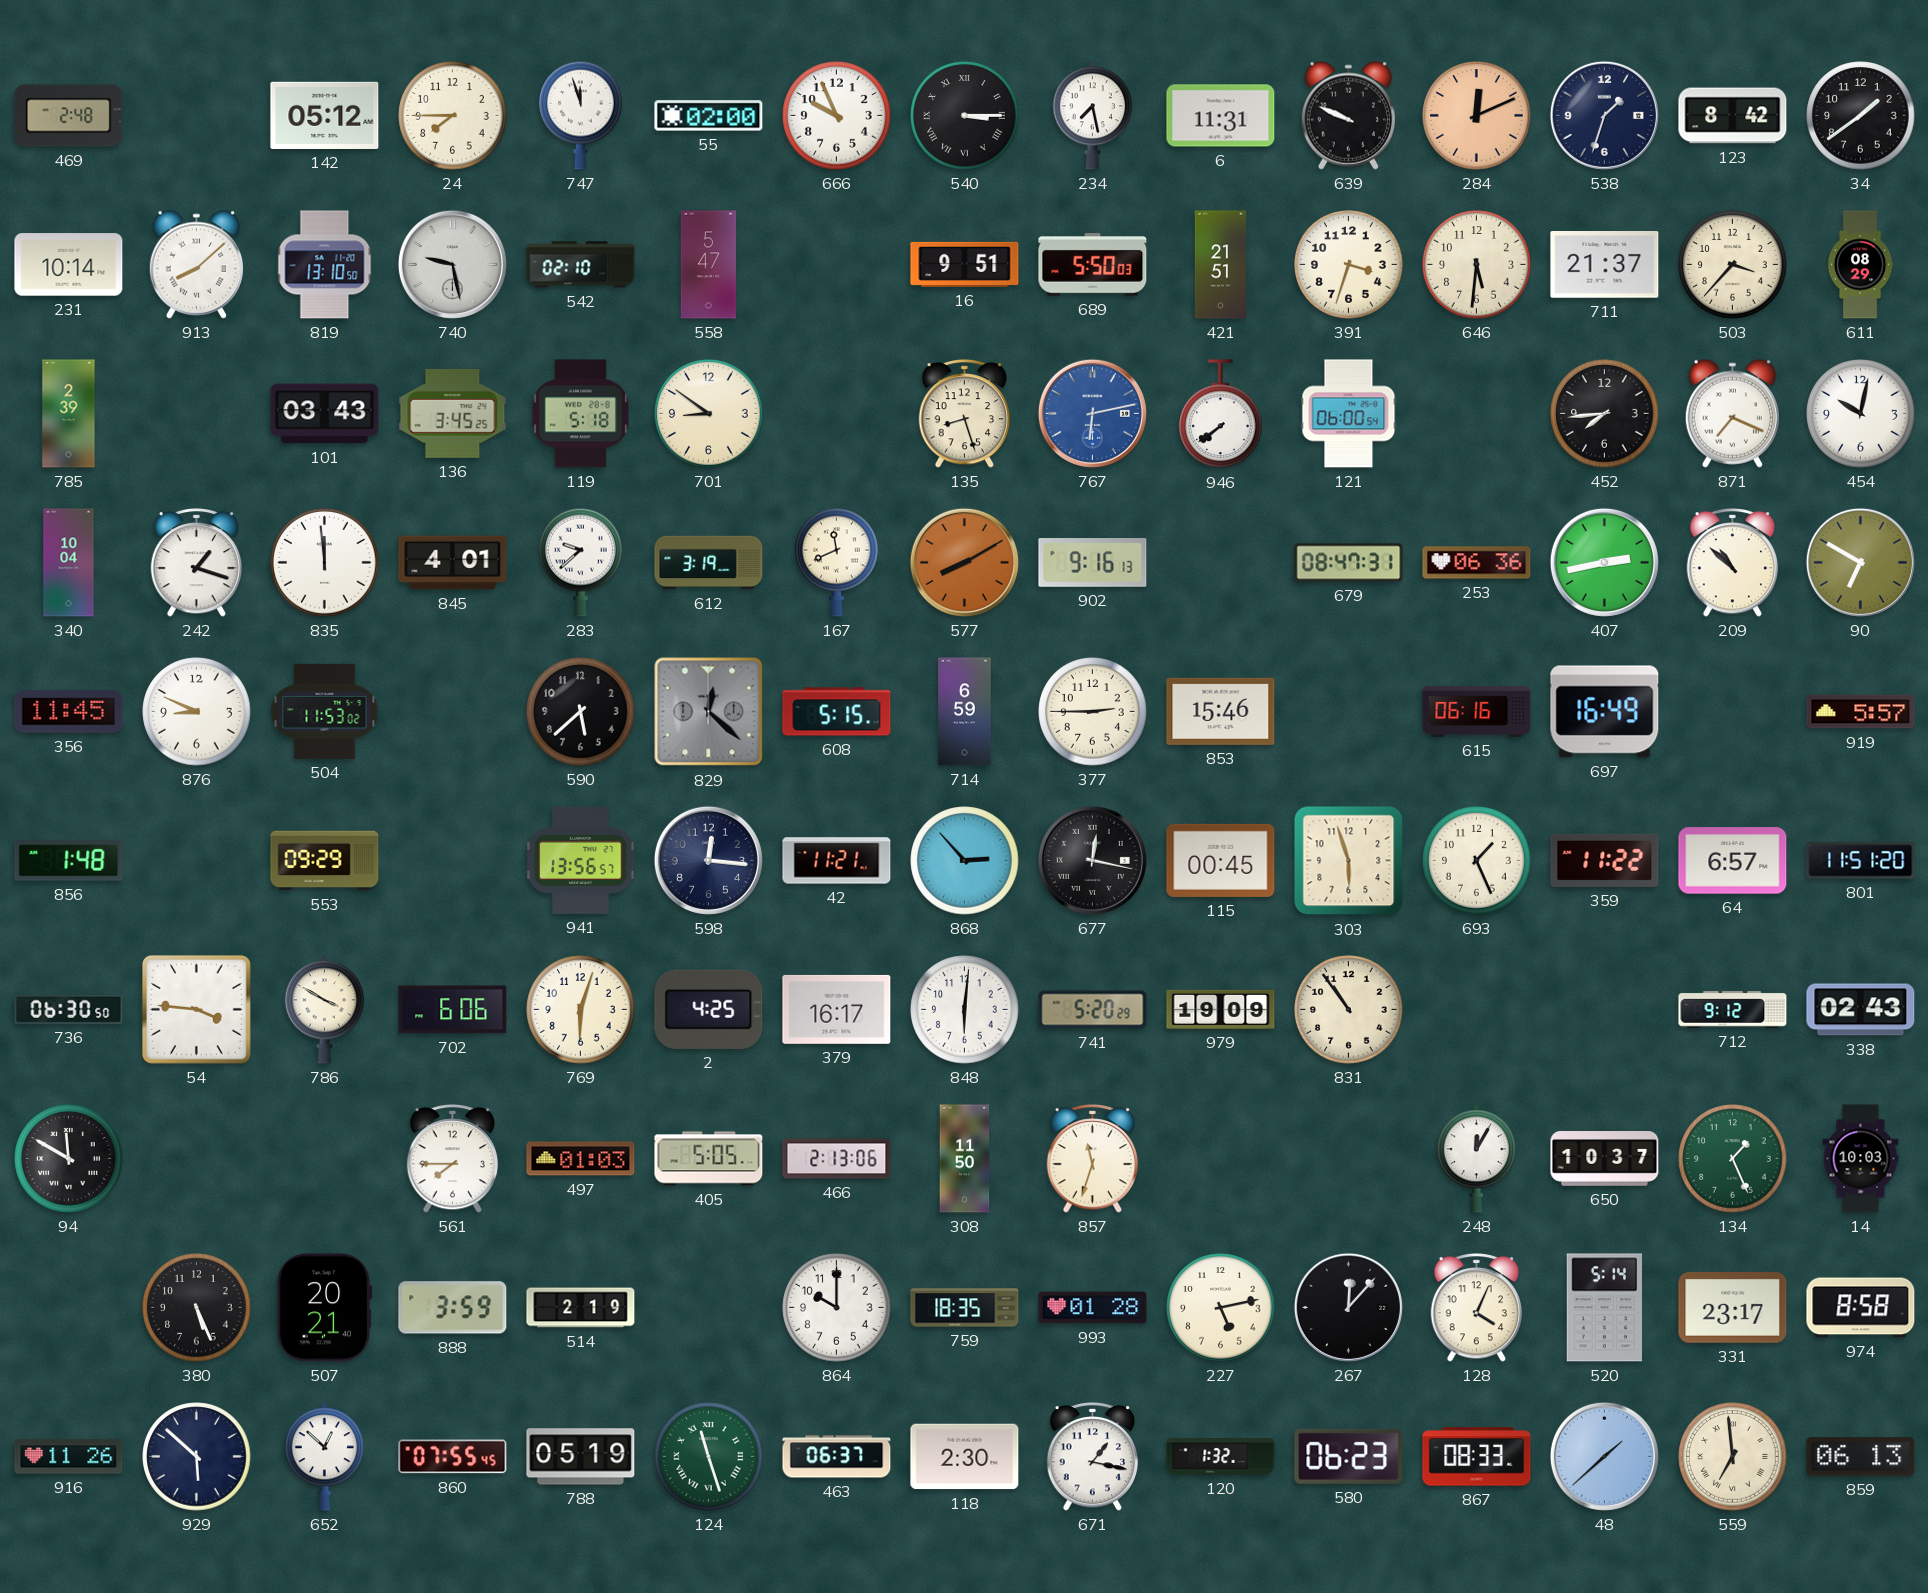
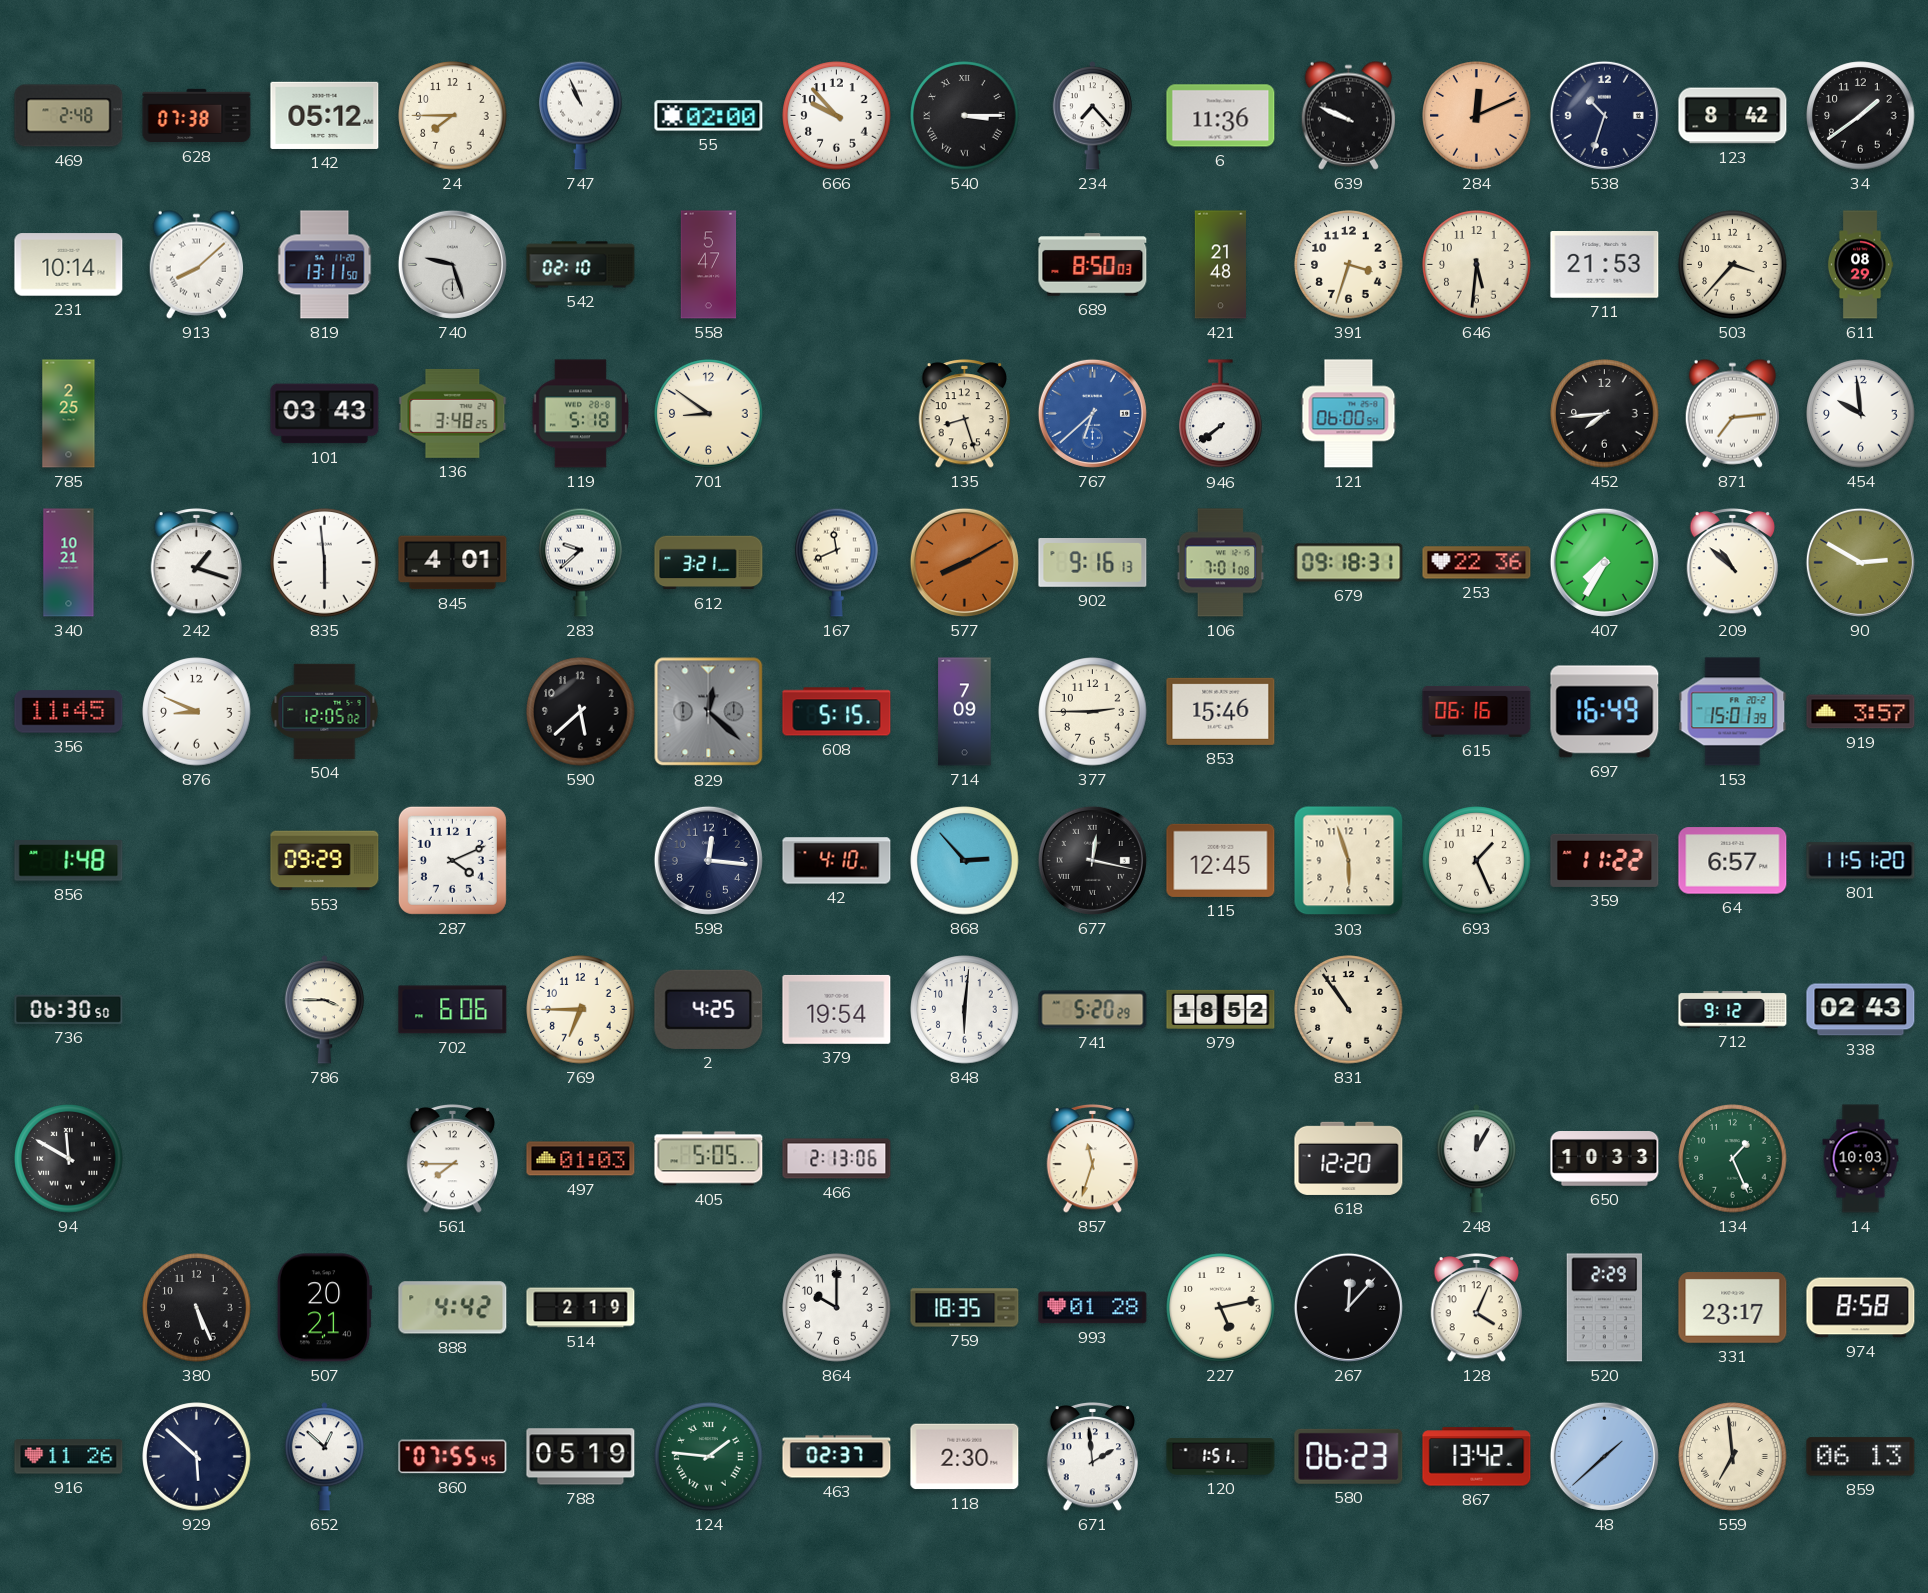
628: none -> 07:38 (197, 116)
747: 11:57 -> 10:56 (581, 115)
666: 9:56 -> 9:53 (837, 116)
234: 7:28 -> 7:23 (1092, 116)
6: 11:31 -> 11:36 (1221, 116)
538: 1:33 -> 10:33 (1604, 115)
819: 13:10 -> 13:11 (325, 265)
740: 9:28 -> 9:27 (452, 264)
16: 9:51 -> none (965, 264)
689: 5:50 -> 8:50 (1093, 265)
421: 21:51 -> 21:48 (1220, 265)
711: 21:37 -> 21:53 (1605, 265)
785: 2:39 -> 2:25 (69, 414)
136: 3:45 -> 3:48 (453, 413)
767: 6:13 -> 6:38 (1092, 413)
871: 7:19 -> 7:14 (1732, 413)
454: 10:02 -> 9:59 (1861, 414)
340: 10:04 -> 10:21 (69, 563)
835: 11:59 -> 5:59 (325, 563)
612: 3:19 -> 3:21 (709, 563)
106: none -> 7:01 (1221, 563)
679: 08:47 -> 09:18 (1349, 563)
253: 06:36 -> 22:36 (1477, 563)
407: 2:43 -> 7:35 (1604, 562)
90: 6:50 -> 2:50 (1860, 562)
504: 11:53 -> 12:05 (325, 711)
714: 6:59 -> 7:09 (965, 712)
153: none -> 15:01 (1733, 712)
919: 5:57 -> 3:57 (1861, 712)
287: none -> 4:11 (452, 860)
941: 13:56 -> none (581, 860)
42: 11:21 -> 4:10 (837, 861)
115: 00:45 -> 12:45 (1221, 860)
54: 3:46 -> none (197, 1010)
786: 3:50 -> 3:45 (324, 1010)
769: 6:03 -> 6:45 (581, 1010)
379: 16:17 -> 19:54 (837, 1009)
979: 19:09 -> 18:52 (1221, 1009)
308: 11:50 -> none (965, 1159)
618: none -> 12:20 (1349, 1158)
650: 10:37 -> 10:33 (1605, 1159)
888: 3:59 -> 4:42 (453, 1308)
520: 5:14 -> 2:29 (1605, 1308)
124: 11:27 -> 1:46 (709, 1457)
463: 06:37 -> 02:37 (837, 1457)
671: 1:17 -> 1:59 (1093, 1457)
120: 1:32 -> 1:51 (1221, 1457)
867: 08:33 -> 13:42 (1477, 1457)
